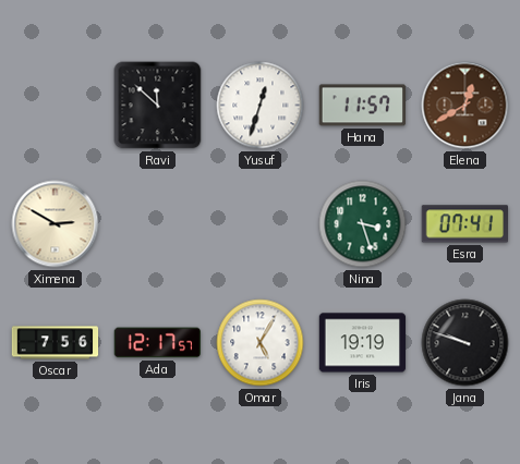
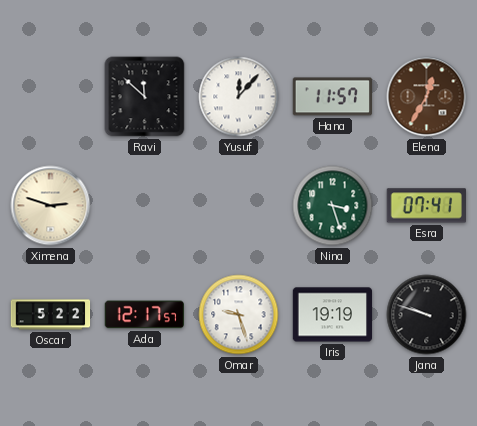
Yusuf: 12:33 -> 12:07 (239, 97)
Elena: 12:40 -> 12:35 (427, 97)
Ximena: 2:50 -> 2:48 (51, 206)
Oscar: 7:56 -> 5:22 (51, 315)
Omar: 5:05 -> 9:27 (239, 315)
